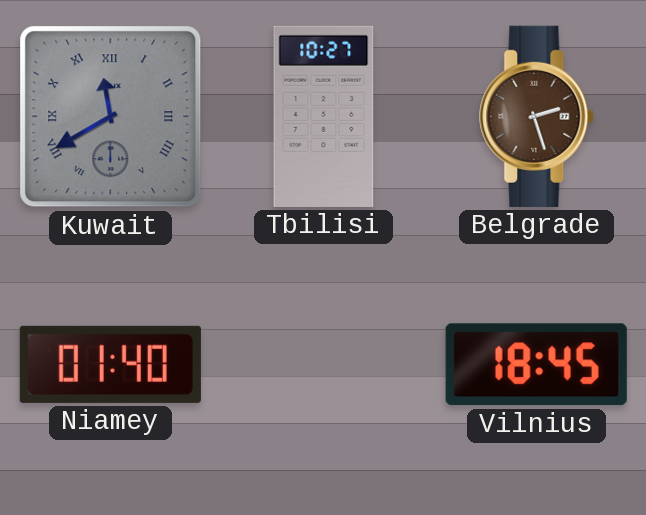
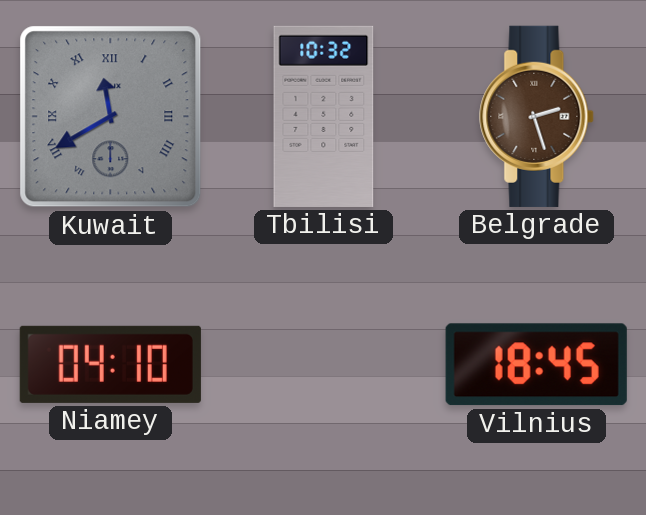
Tbilisi: 10:27 -> 10:32 (324, 116)
Niamey: 01:40 -> 04:10 (110, 364)
